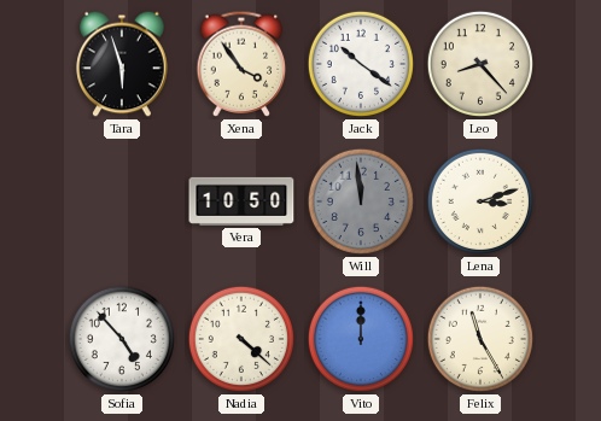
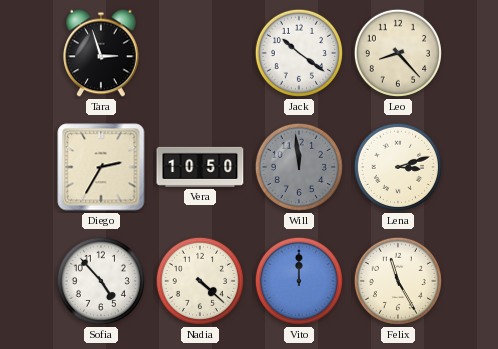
Tara: 5:57 -> 2:57 (101, 53)
Xena: 3:54 -> none (241, 64)
Diego: none -> 2:35 (101, 167)
